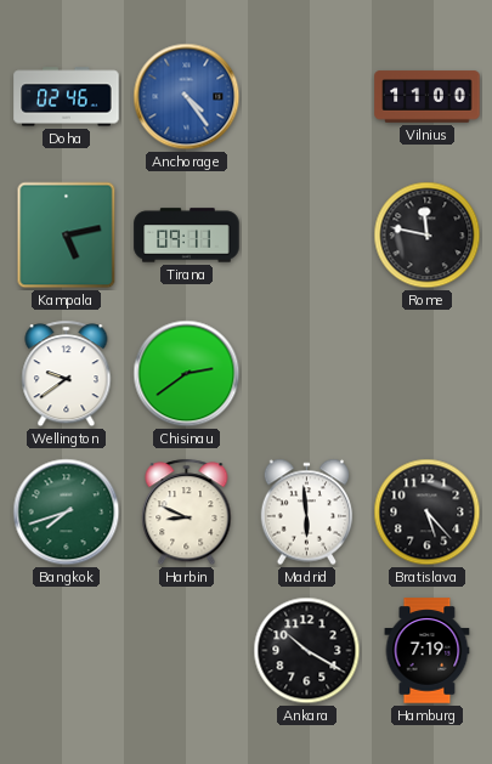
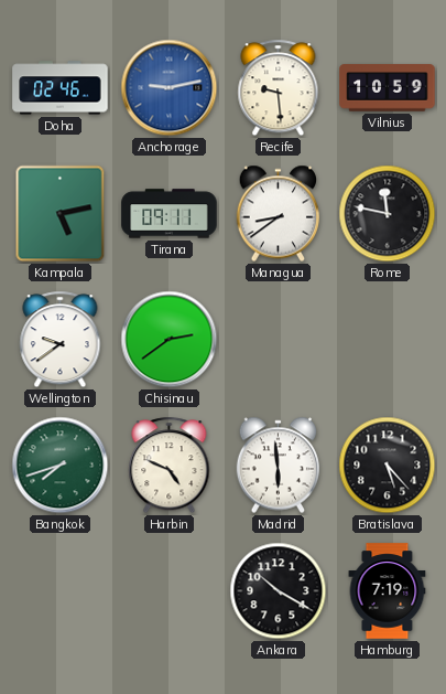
Anchorage: 4:24 -> 9:13 (170, 88)
Recife: none -> 9:29 (279, 88)
Vilnius: 11:00 -> 10:59 (388, 88)
Managua: none -> 8:39 (279, 214)
Harbin: 8:49 -> 4:49 (170, 466)
